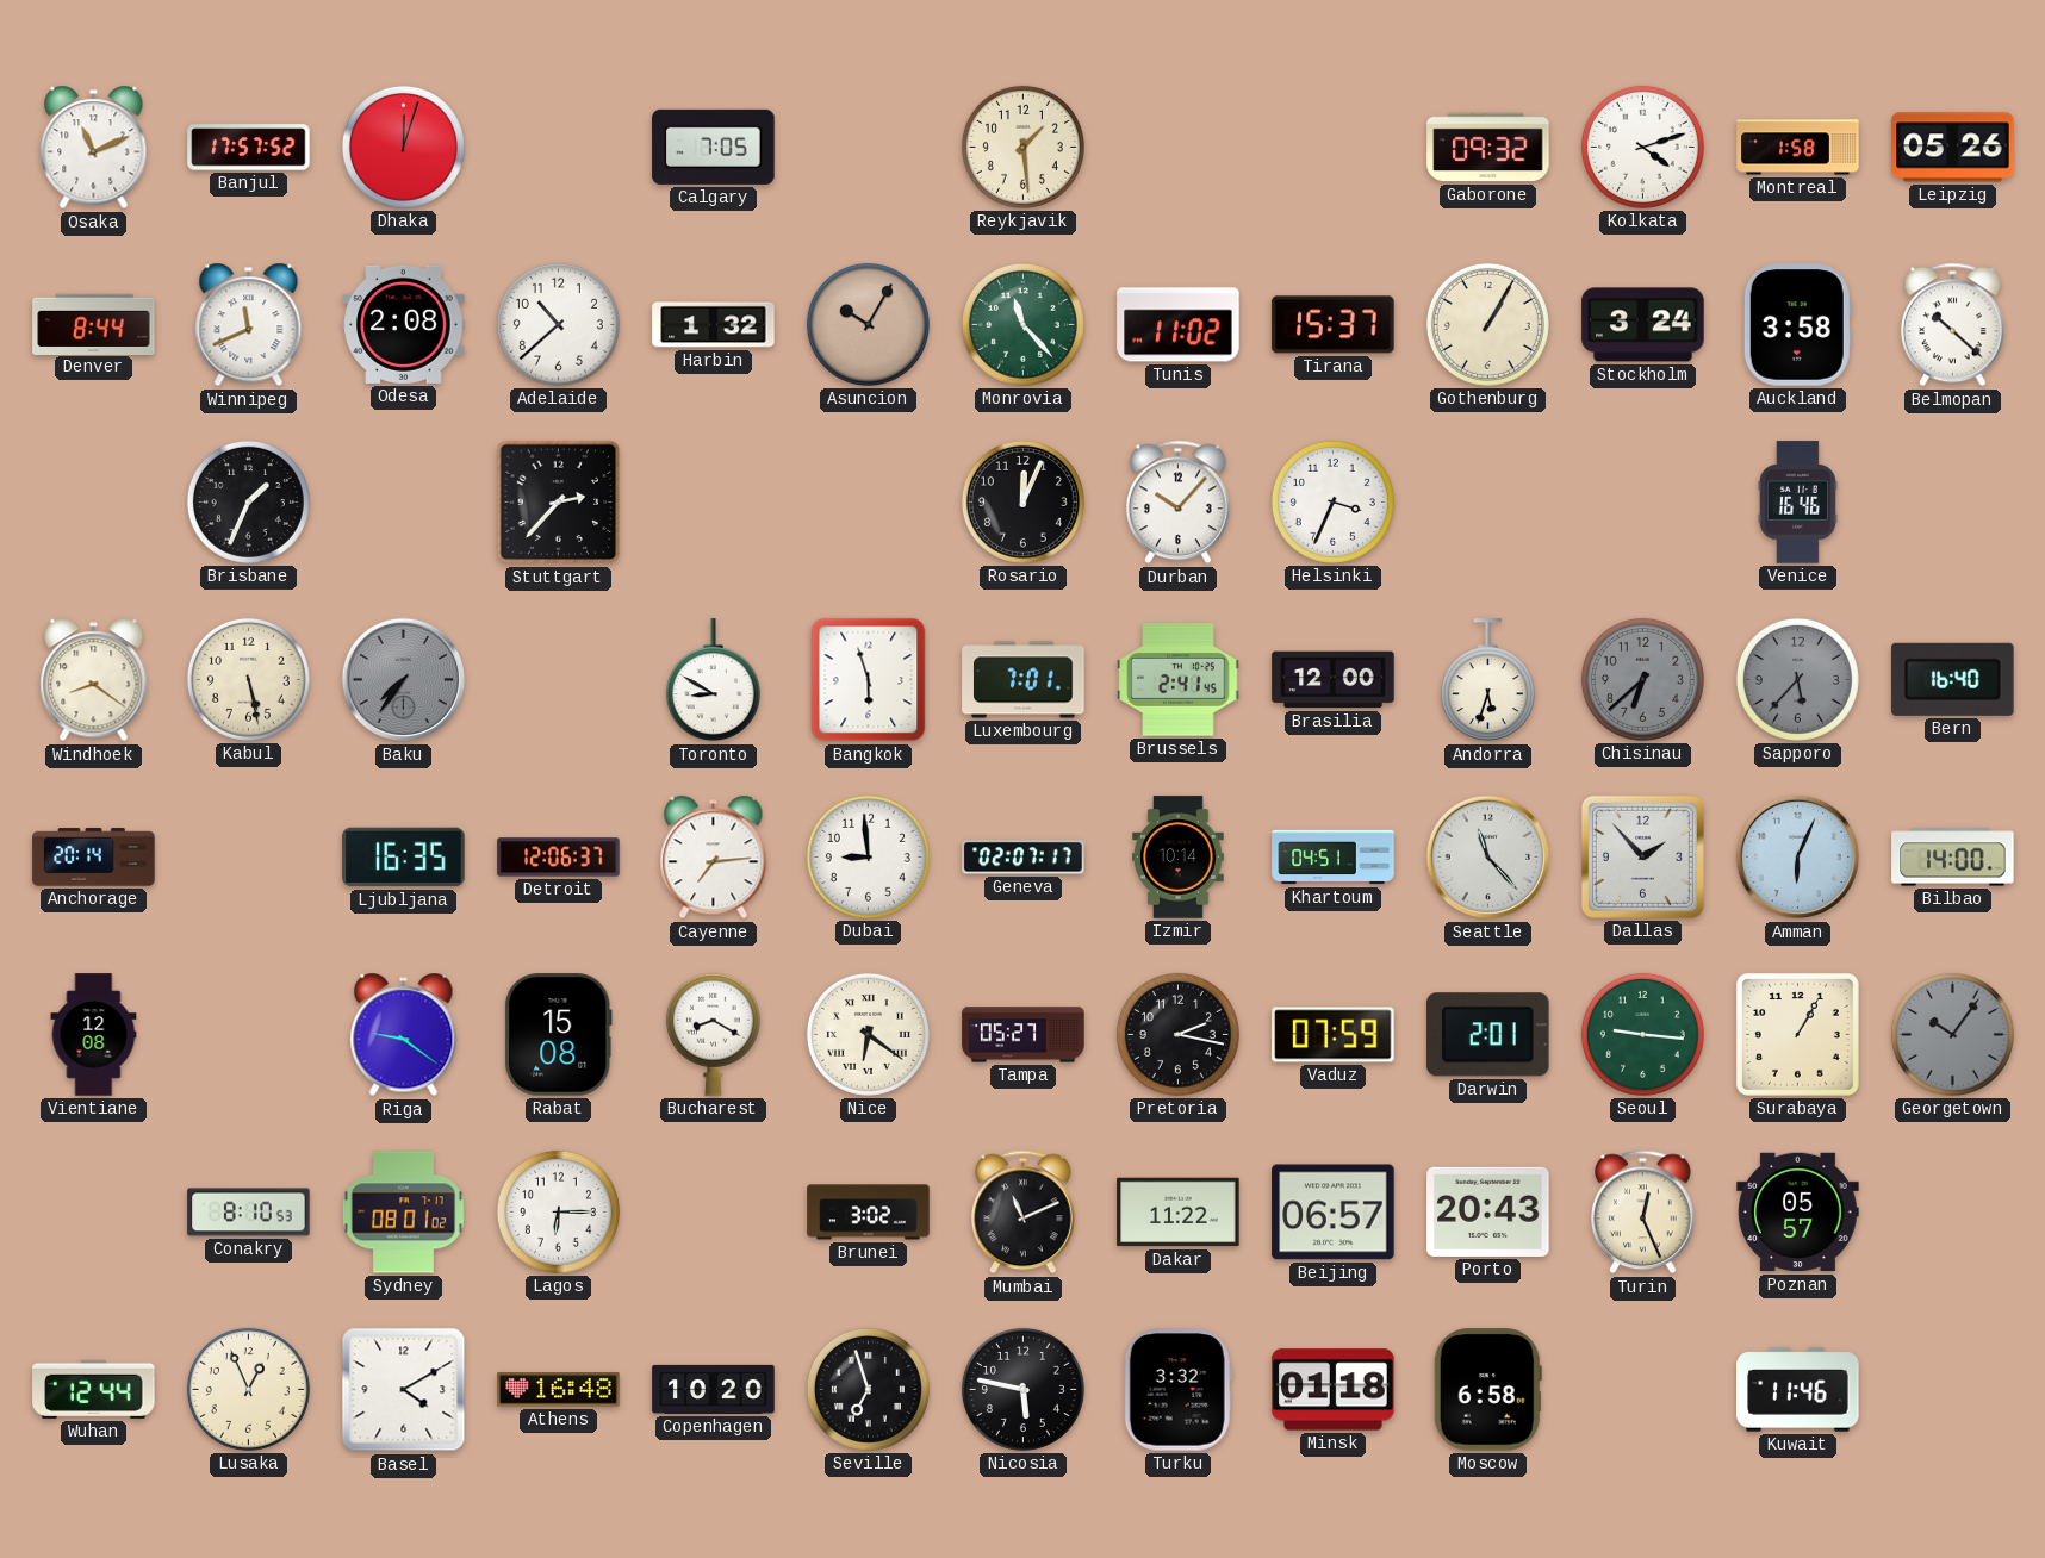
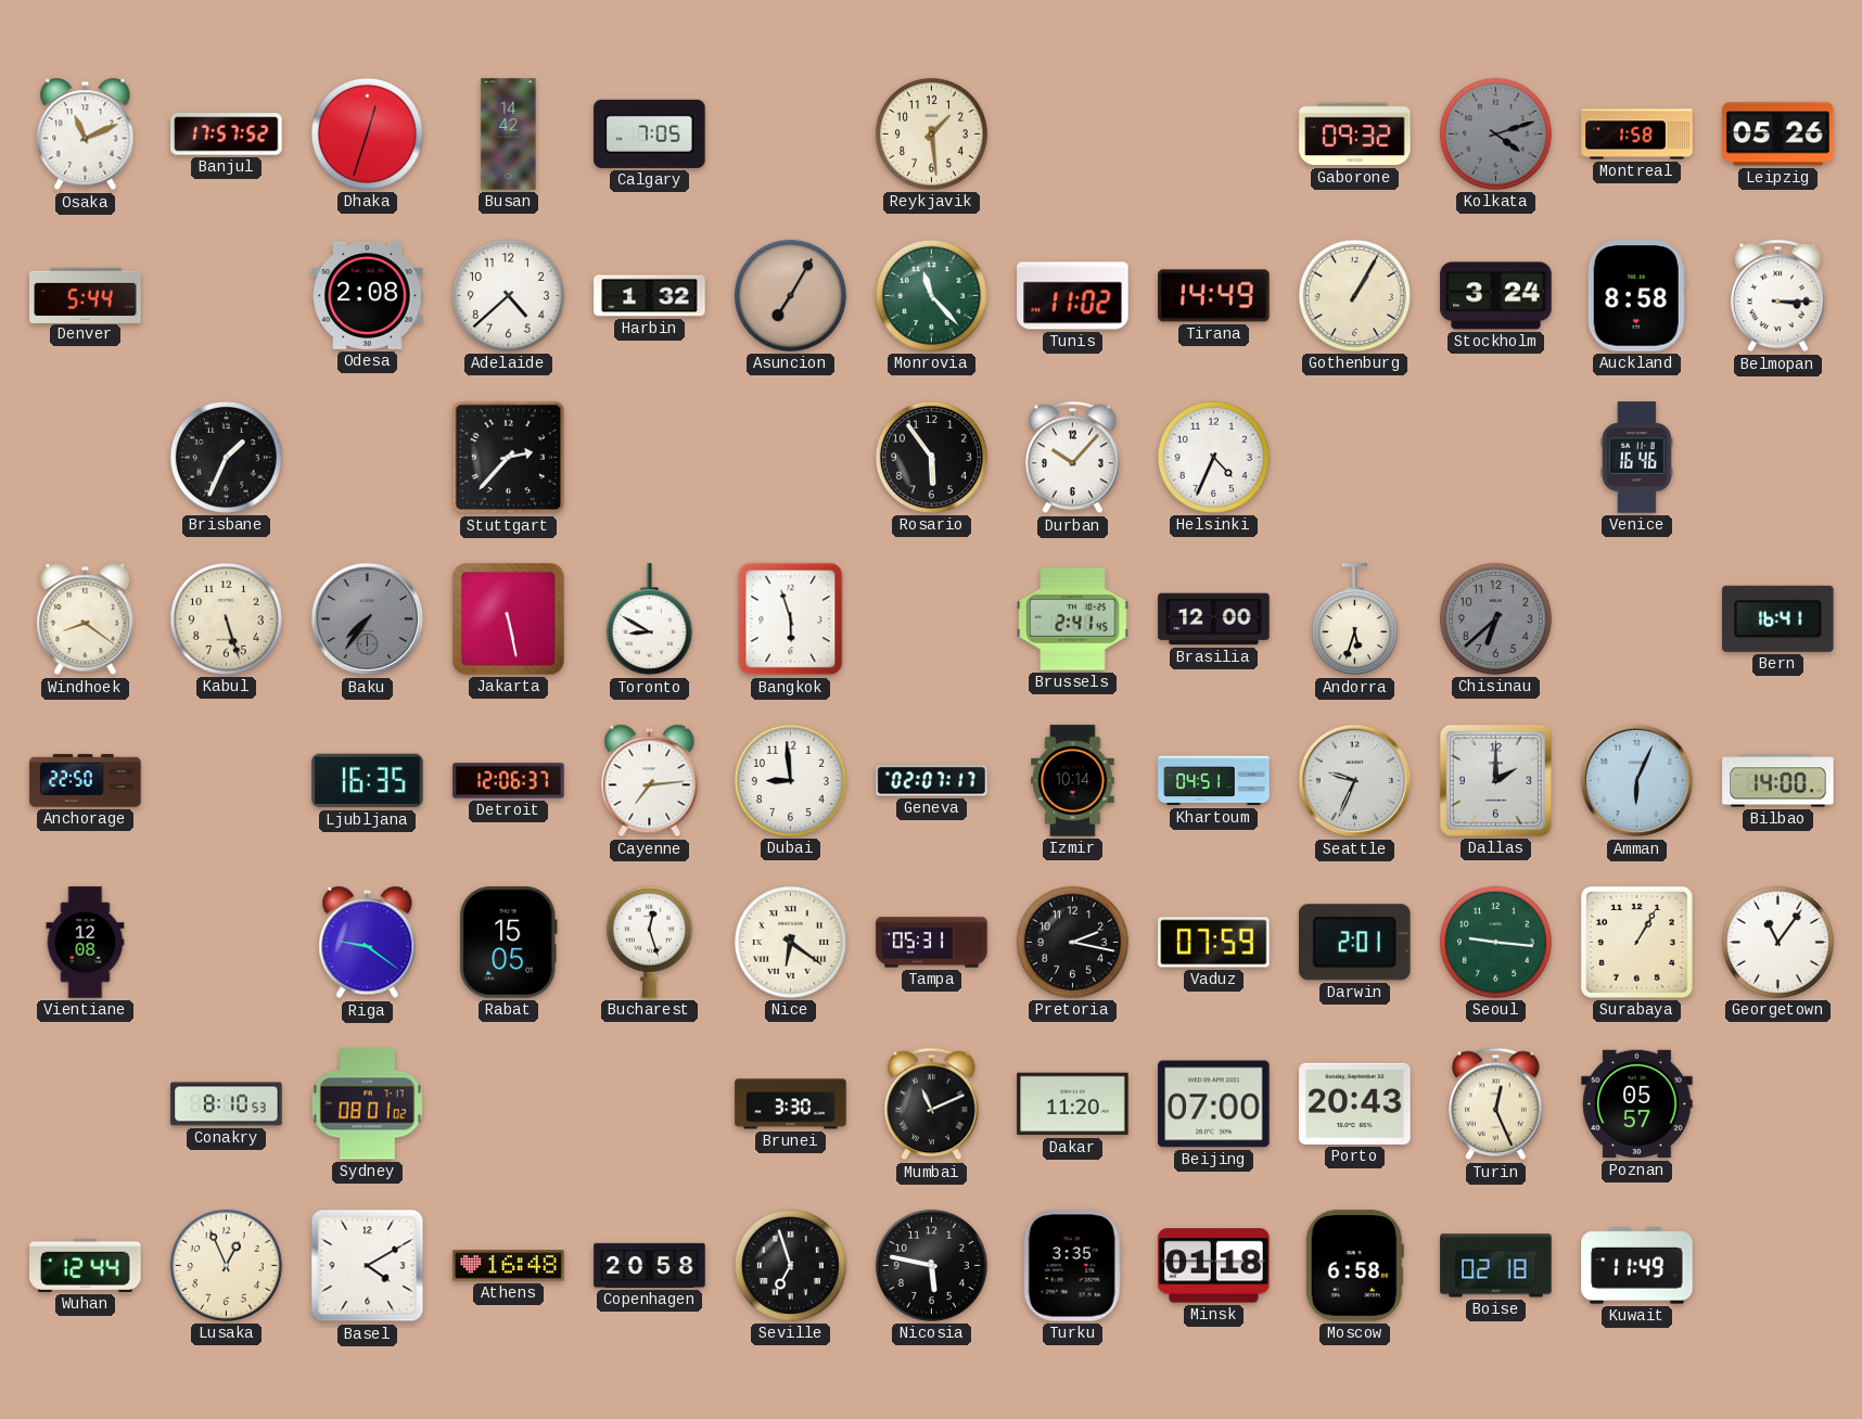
Dhaka: 12:03 -> 12:33 (367, 133)
Busan: none -> 14:42 (509, 135)
Kolkata dial: white -> grey (1495, 133)
Denver: 8:44 -> 5:44 (86, 295)
Winnipeg: 11:41 -> none (249, 325)
Adelaide: 10:38 -> 4:38 (508, 295)
Asuncion: 10:05 -> 7:05 (790, 295)
Tirana: 15:37 -> 14:49 (1214, 296)
Auckland: 3:58 -> 8:58 (1636, 296)
Belmopan: 10:22 -> 3:15 (1778, 296)
Rosario: 12:04 -> 5:54 (931, 457)
Helsinki: 3:34 -> 4:34 (1213, 457)
Kabul: 5:28 -> 5:27 (226, 618)
Jakarta: none -> 5:28 (509, 619)
Luxembourg: 7:01 -> none (1024, 680)
Sapporo: 5:37 -> none (1797, 679)
Bern: 16:40 -> 16:41 (1778, 618)
Anchorage: 20:14 -> 22:50 (86, 781)
Seattle: 11:23 -> 9:34 (1355, 781)
Dallas: 1:53 -> 2:00 (1495, 780)
Rabat: 15:08 -> 15:05 (508, 943)
Bucharest: 8:20 -> 12:27 (649, 942)
Tampa: 05:27 -> 05:31 (932, 943)
Georgetown: 10:06 -> 11:06 (1777, 942)
Georgetown dial: grey -> white (1777, 942)
Lagos: 6:15 -> none (558, 1211)
Brunei: 3:02 -> 3:30 (791, 1104)
Dakar: 11:22 -> 11:20 (1073, 1104)
Beijing: 06:57 -> 07:00 (1214, 1104)
Copenhagen: 10:20 -> 20:58 (650, 1265)
Turku: 3:32 -> 3:35 (1072, 1266)
Boise: none -> 02:18 (1496, 1266)
Kuwait: 11:46 -> 11:49 (1637, 1266)
